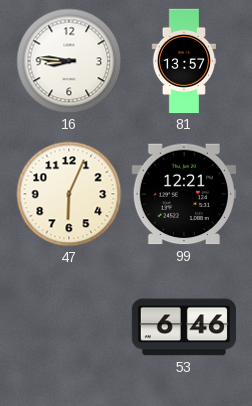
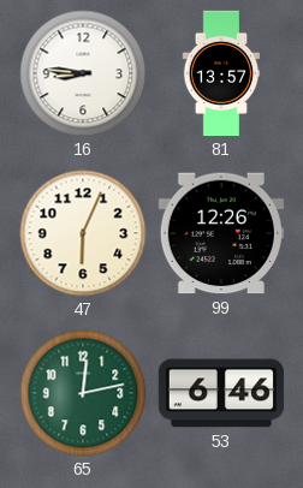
99: 12:21 -> 12:26 (220, 233)
65: none -> 12:13 (83, 393)
